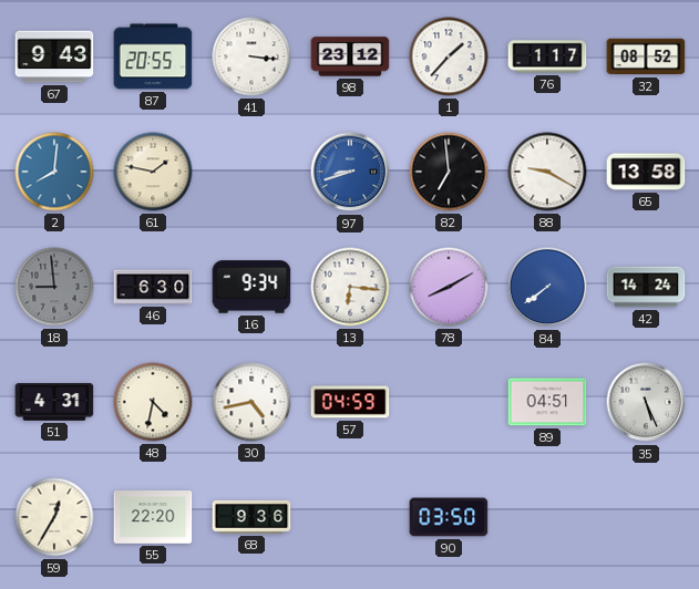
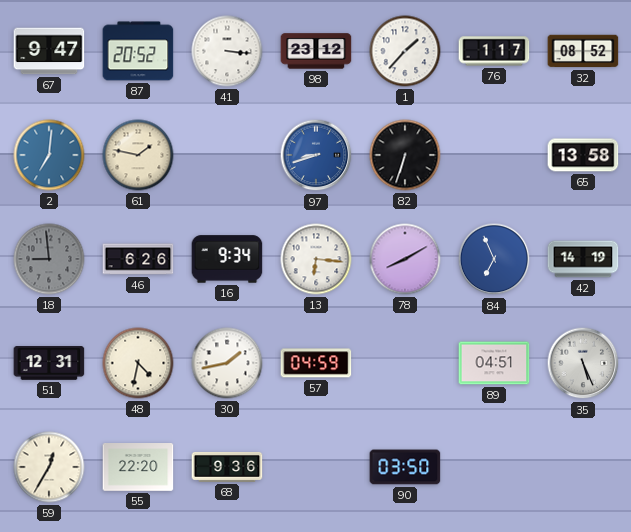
67: 9:43 -> 9:47 (49, 51)
87: 20:55 -> 20:52 (138, 51)
2: 8:01 -> 7:01 (49, 155)
82: 6:59 -> 6:33 (405, 155)
88: 9:20 -> none (547, 172)
46: 6:30 -> 6:26 (138, 259)
84: 7:39 -> 6:56 (494, 259)
42: 14:24 -> 14:19 (583, 259)
51: 4:31 -> 12:31 (49, 363)
30: 4:43 -> 1:43 (227, 363)
